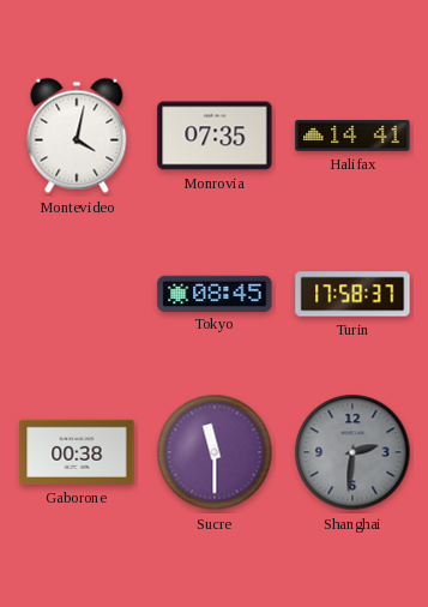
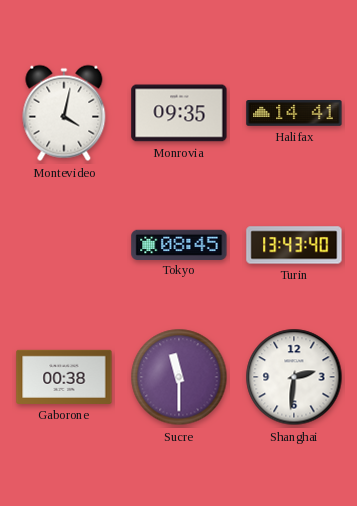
Monrovia: 07:35 -> 09:35 (179, 113)
Turin: 17:58 -> 13:43 (294, 245)
Shanghai dial: grey -> white (294, 377)
